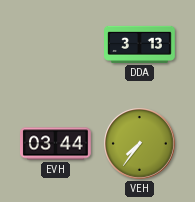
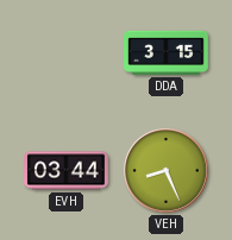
DDA: 3:13 -> 3:15 (167, 52)
VEH: 7:36 -> 8:26 (167, 171)
